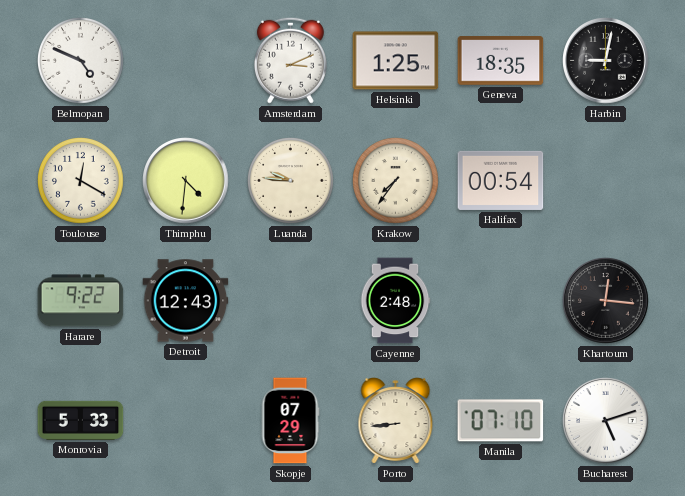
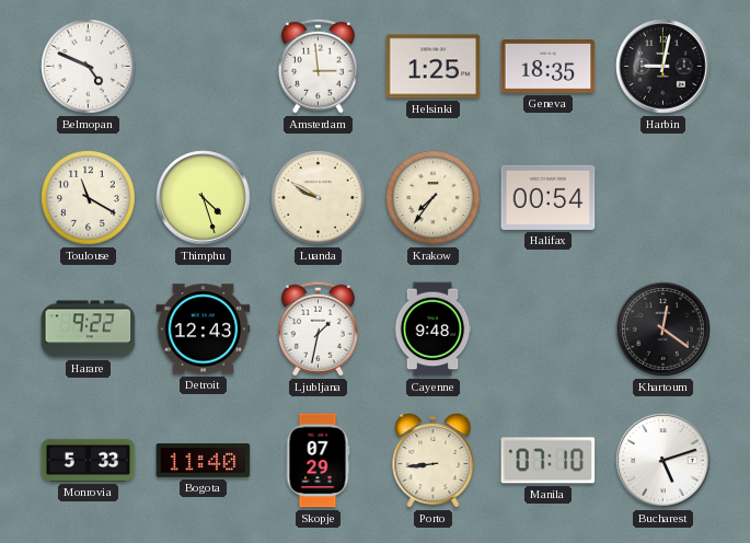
Amsterdam: 3:11 -> 2:59 (318, 66)
Toulouse: 12:20 -> 11:20 (89, 198)
Thimphu: 4:31 -> 4:27 (204, 198)
Luanda: 9:46 -> 9:50 (319, 198)
Ljubljana: none -> 1:32 (318, 328)
Cayenne: 2:48 -> 9:48 (432, 330)
Khartoum: 12:16 -> 12:21 (664, 330)
Bogota: none -> 11:40 (204, 461)
